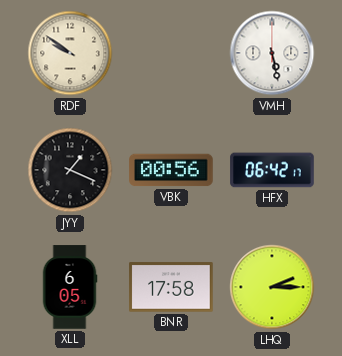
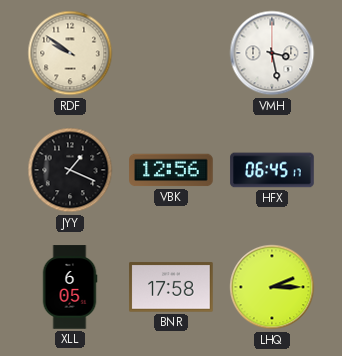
VMH: 5:28 -> 3:28 (272, 53)
VBK: 00:56 -> 12:56 (171, 170)
HFX: 06:42 -> 06:45 (272, 170)
